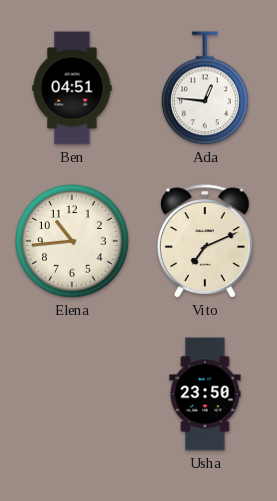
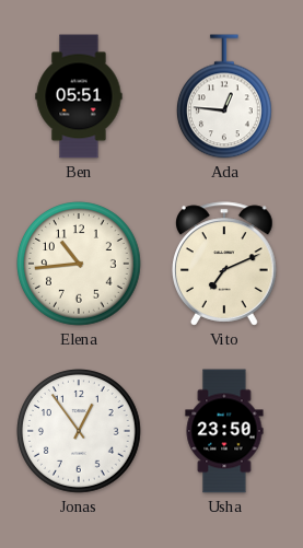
Ben: 04:51 -> 05:51 (79, 96)
Jonas: none -> 12:54 (80, 432)
